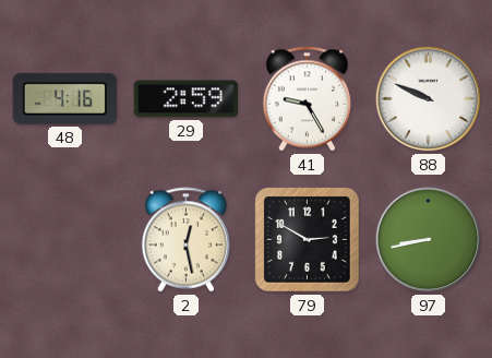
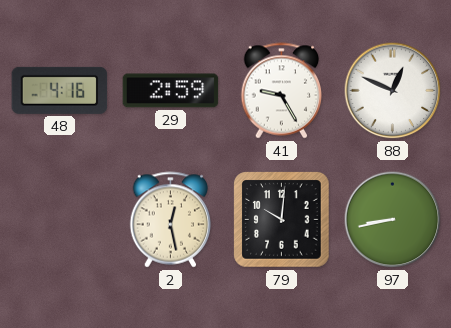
88: 9:49 -> 12:49 (393, 91)
79: 2:50 -> 10:01 (282, 220)
